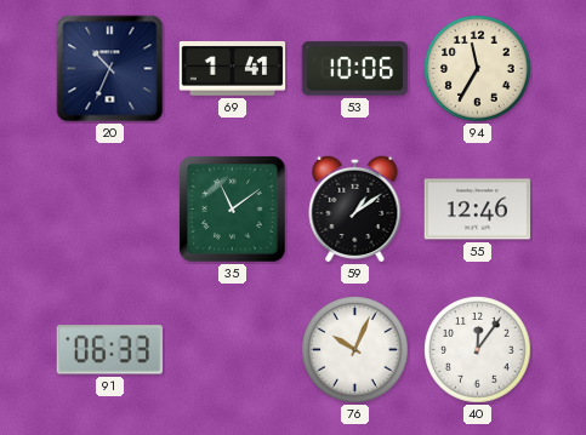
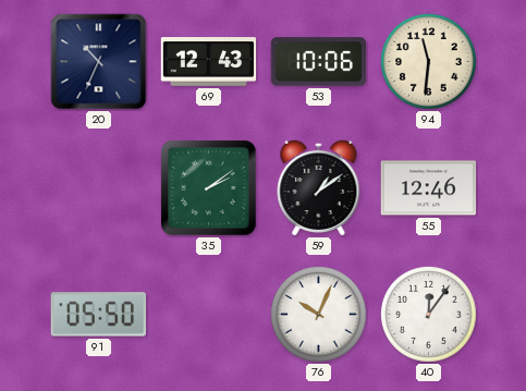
69: 1:41 -> 12:43 (209, 62)
94: 11:35 -> 11:31 (429, 62)
35: 11:09 -> 2:09 (209, 188)
91: 06:33 -> 05:50 (98, 315)
